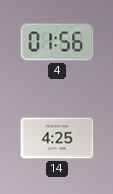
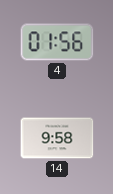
14: 4:25 -> 9:58 (57, 138)
